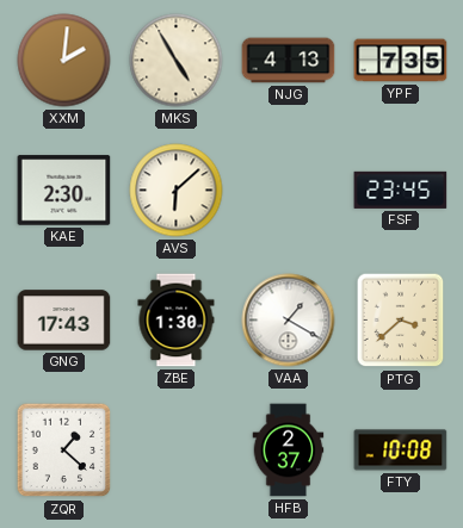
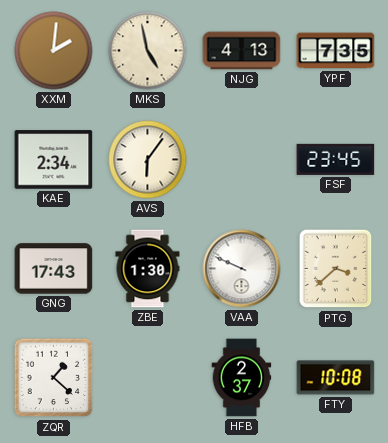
MKS: 4:55 -> 4:58 (148, 51)
KAE: 2:30 -> 2:34 (54, 160)
AVS: 6:08 -> 6:06 (148, 160)
VAA: 1:20 -> 9:49 (242, 269)
